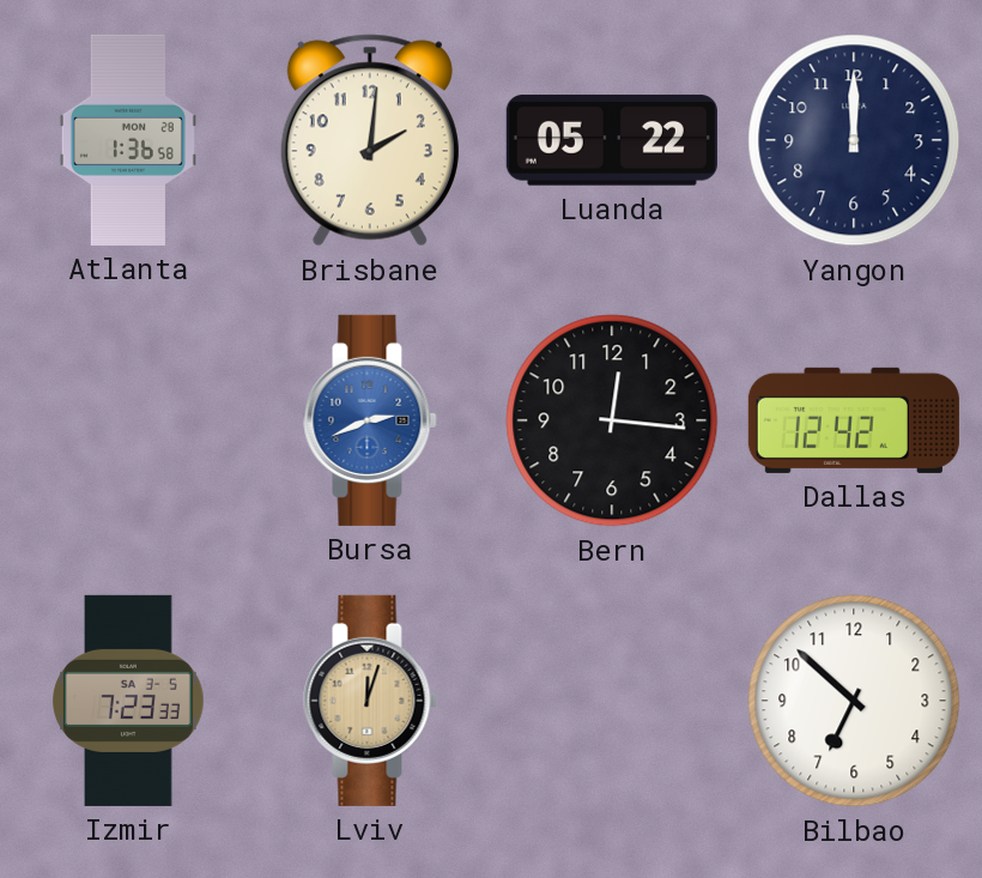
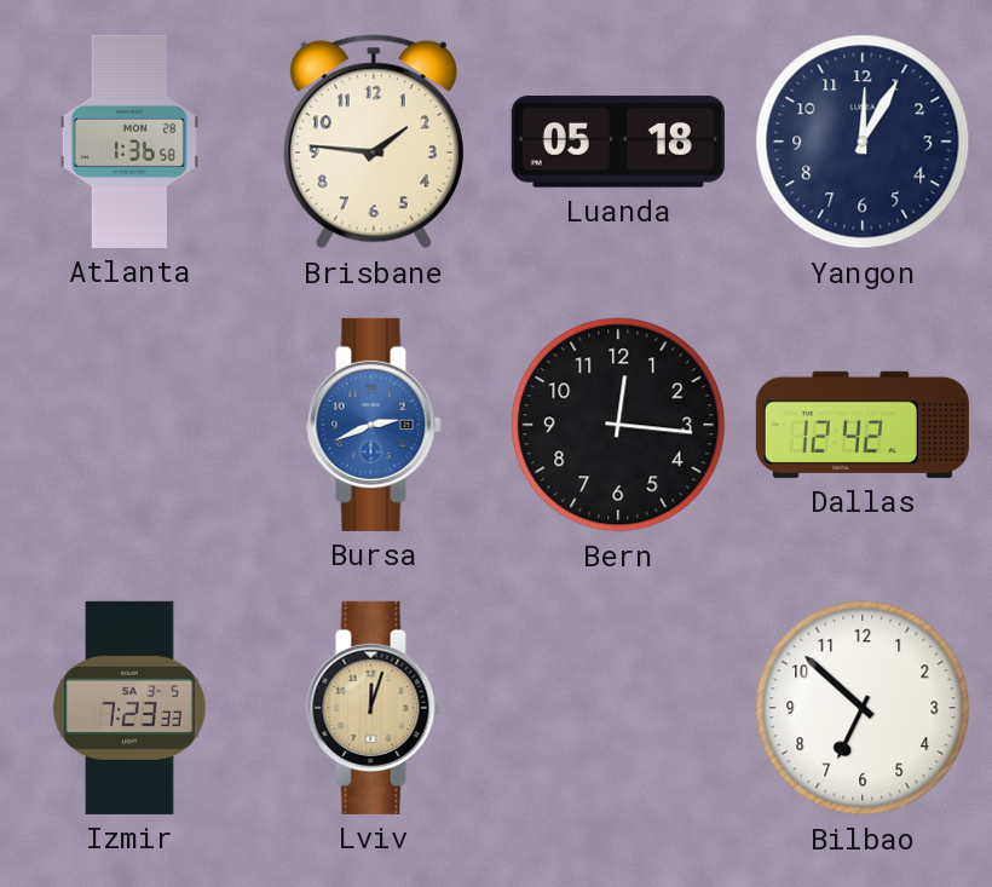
Brisbane: 2:01 -> 1:46 (374, 142)
Luanda: 05:22 -> 05:18 (618, 142)
Yangon: 12:00 -> 12:05 (863, 142)
